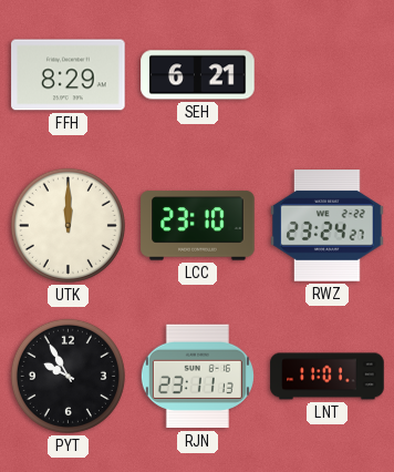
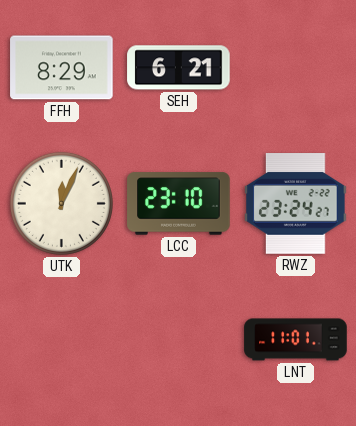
UTK: 12:00 -> 12:04 (61, 203)
PYT: 9:55 -> none (68, 376)
RJN: 23:11 -> none (197, 377)
